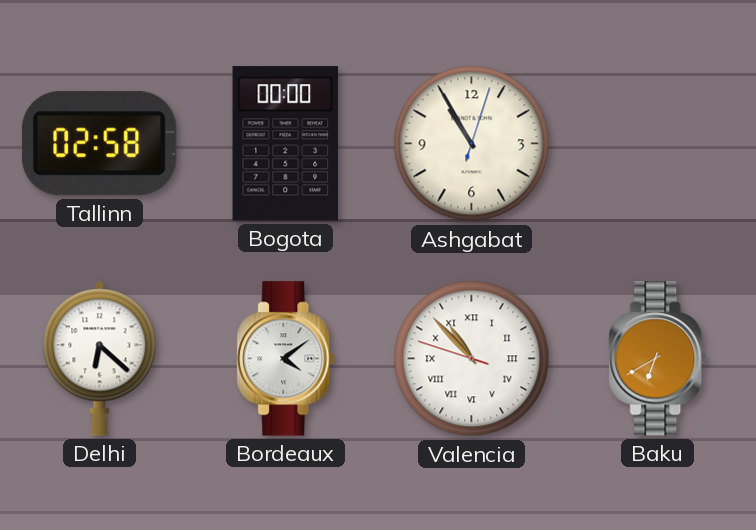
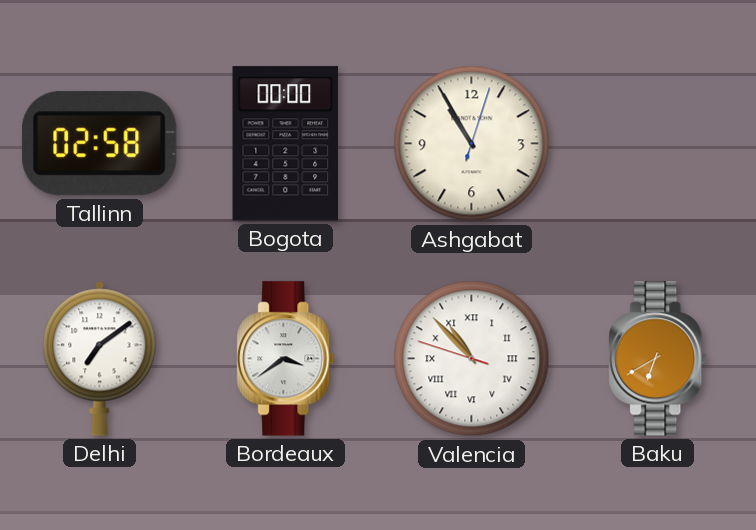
Delhi: 6:22 -> 7:09 (100, 358)
Bordeaux: 4:09 -> 3:39 (286, 359)
